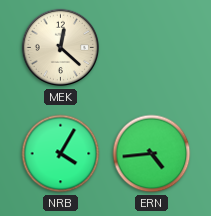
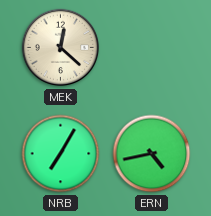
NRB: 4:05 -> 7:05 (61, 154)
ERN: 4:44 -> 4:43 (152, 154)
